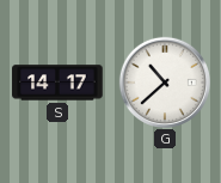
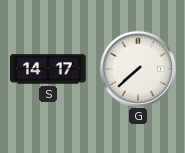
G: 10:38 -> 7:38 (137, 68)
